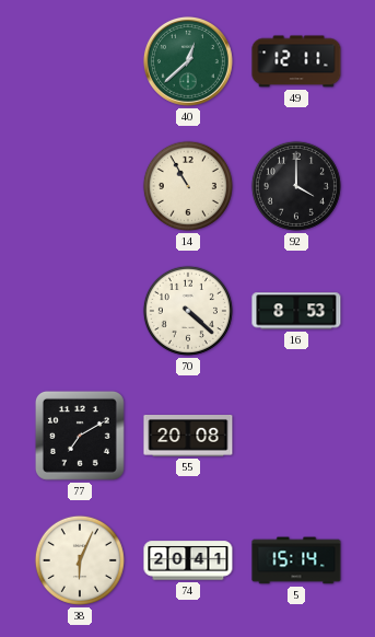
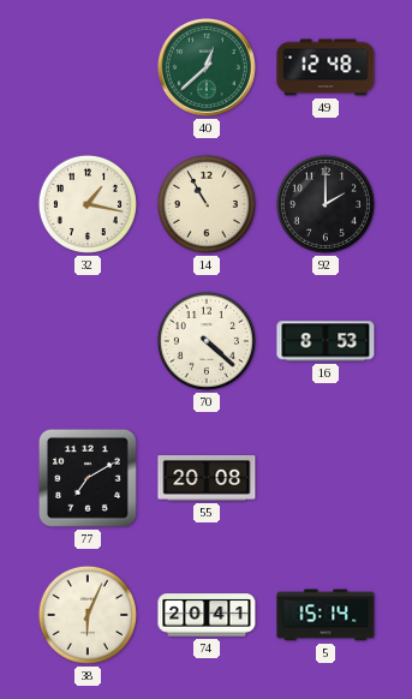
49: 12:11 -> 12:48 (326, 67)
32: none -> 1:17 (88, 204)
92: 4:00 -> 2:00 (326, 204)
